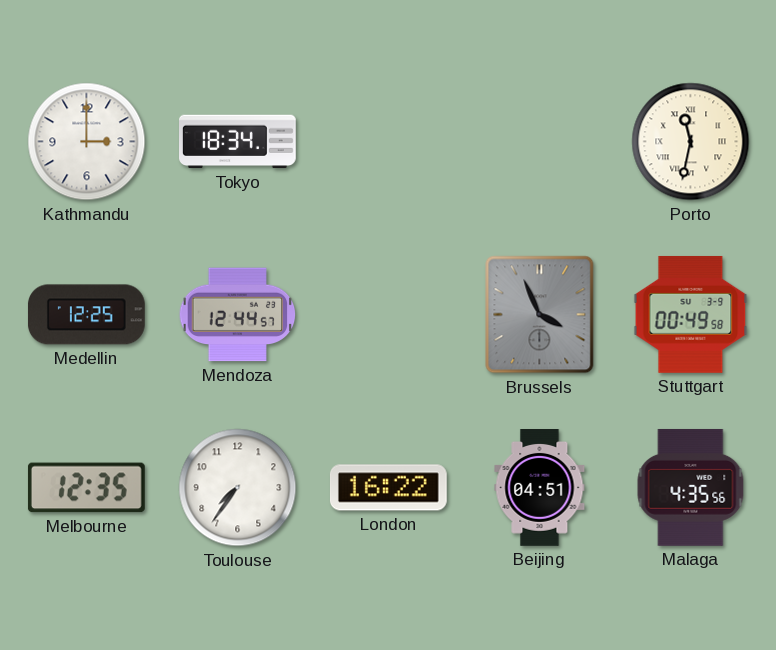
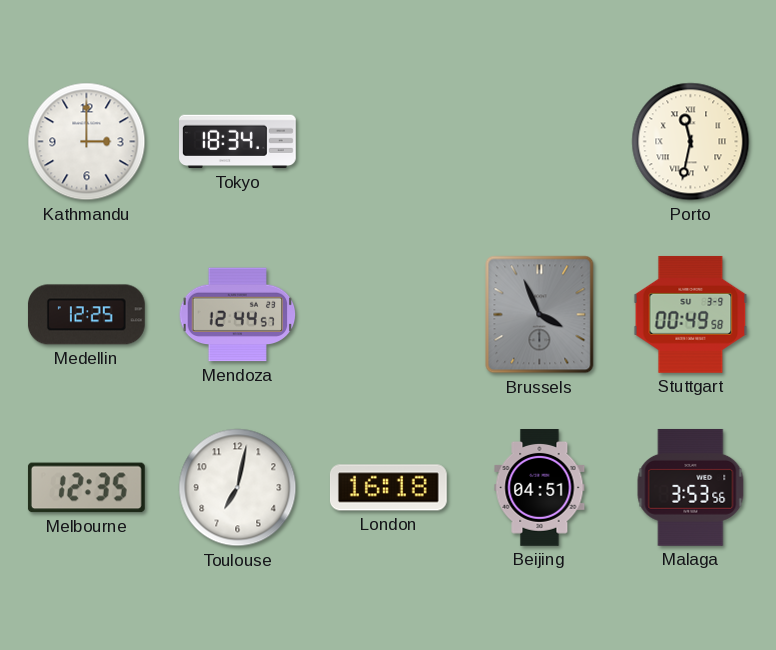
Toulouse: 7:36 -> 7:02 (238, 488)
London: 16:22 -> 16:18 (388, 488)
Malaga: 4:35 -> 3:53 (691, 487)
